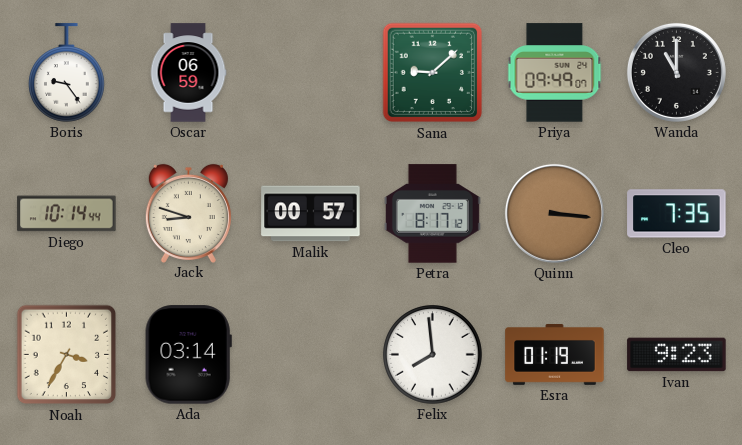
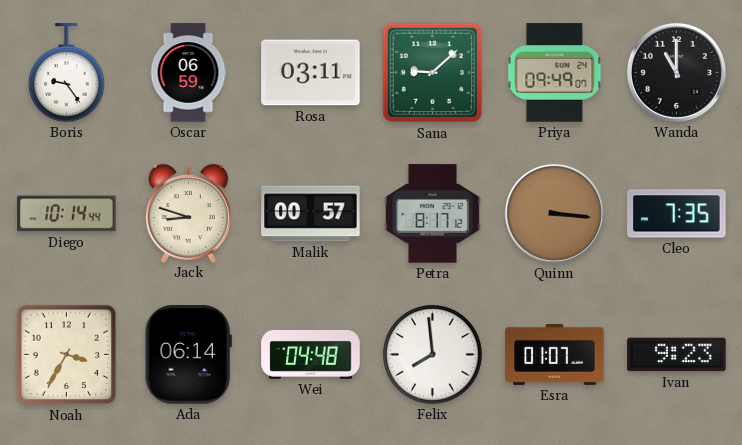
Rosa: none -> 03:11 (311, 73)
Ada: 03:14 -> 06:14 (188, 355)
Wei: none -> 04:48 (311, 355)
Esra: 01:19 -> 01:07 (555, 355)
